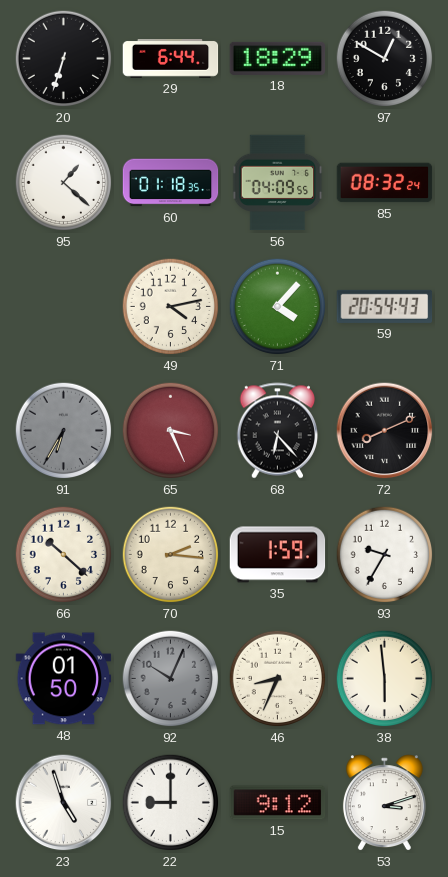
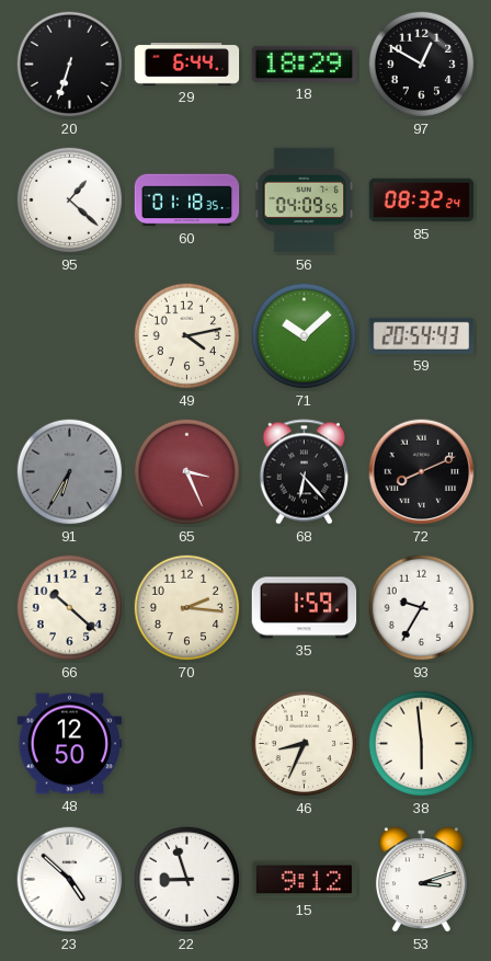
71: 4:07 -> 10:08 (305, 336)
48: 01:50 -> 12:50 (70, 744)
92: 10:04 -> none (171, 679)
23: 4:57 -> 4:52 (70, 880)
22: 9:00 -> 8:57 (187, 880)
